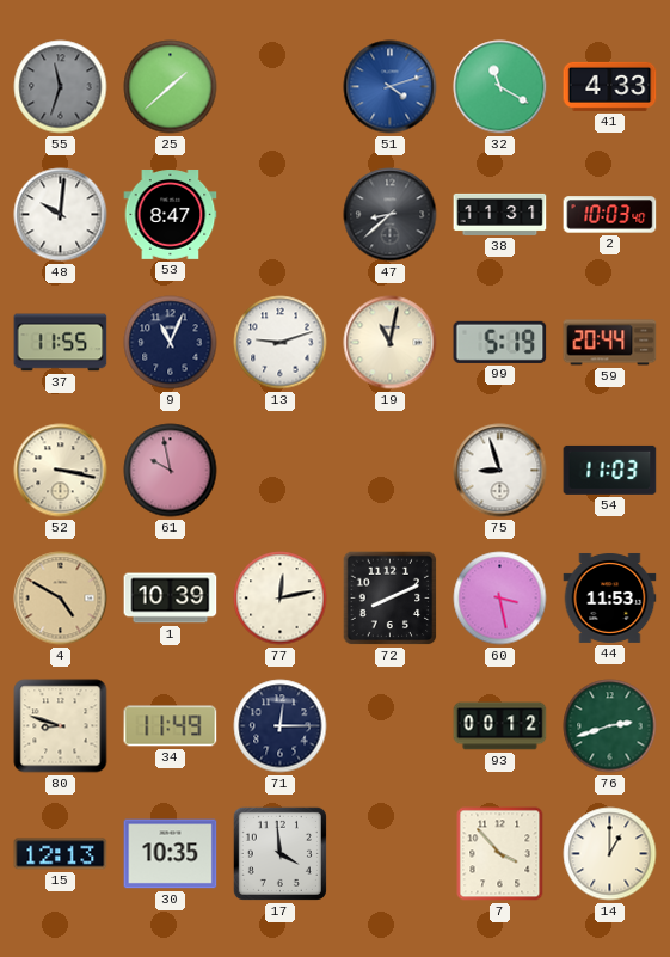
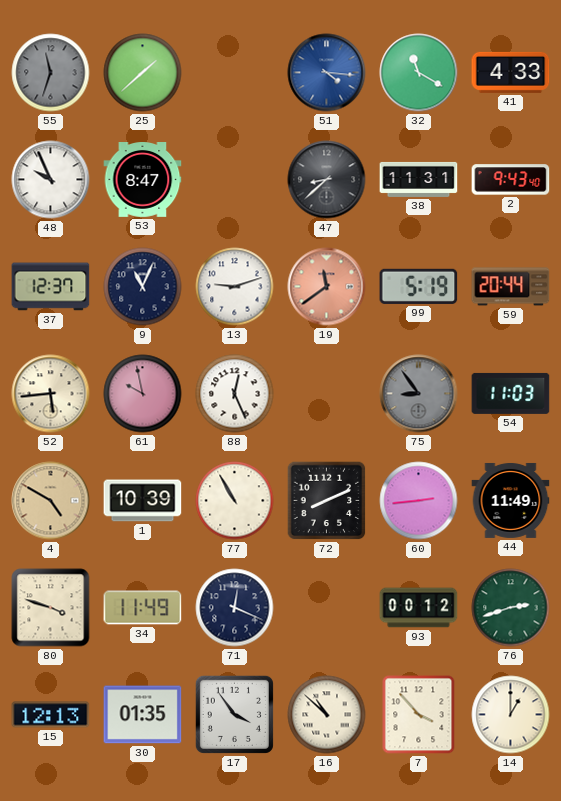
51: 4:12 -> 4:16 (327, 73)
48: 10:01 -> 9:56 (51, 180)
2: 10:03 -> 9:43 (511, 180)
37: 11:55 -> 12:37 (51, 287)
19: 11:02 -> 11:39 (327, 287)
19 dial: cream -> salmon (327, 287)
52: 3:17 -> 5:44 (51, 394)
88: none -> 12:26 (235, 394)
75: 8:57 -> 8:54 (419, 394)
75 dial: white -> grey (419, 394)
77: 12:13 -> 10:55 (235, 501)
60: 3:28 -> 2:44 (419, 501)
44: 11:53 -> 11:49 (511, 500)
80: 8:48 -> 3:48 (51, 608)
71: 12:15 -> 12:19 (235, 608)
30: 10:35 -> 01:35 (143, 715)
17: 3:59 -> 3:54 (234, 714)
16: none -> 10:52 (327, 715)
